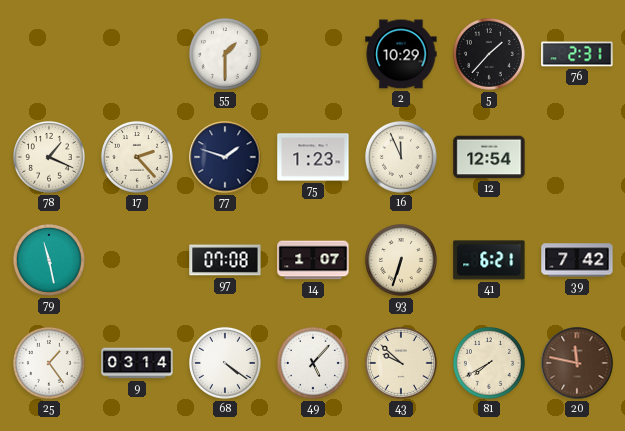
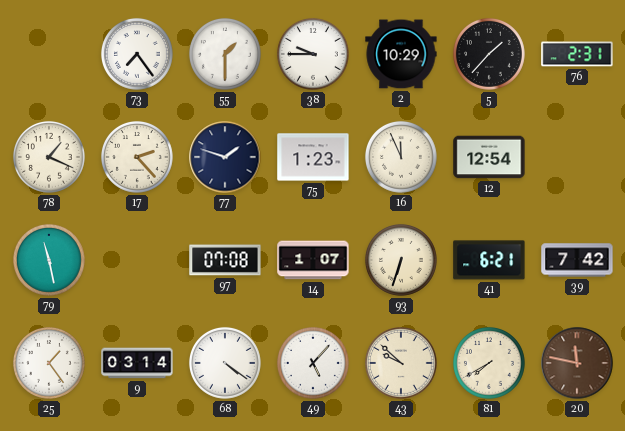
73: none -> 7:24 (137, 54)
38: none -> 9:45 (313, 54)
